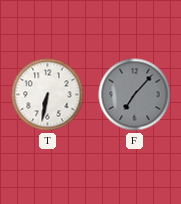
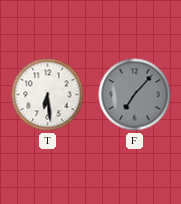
T: 6:32 -> 6:29 (48, 95)
